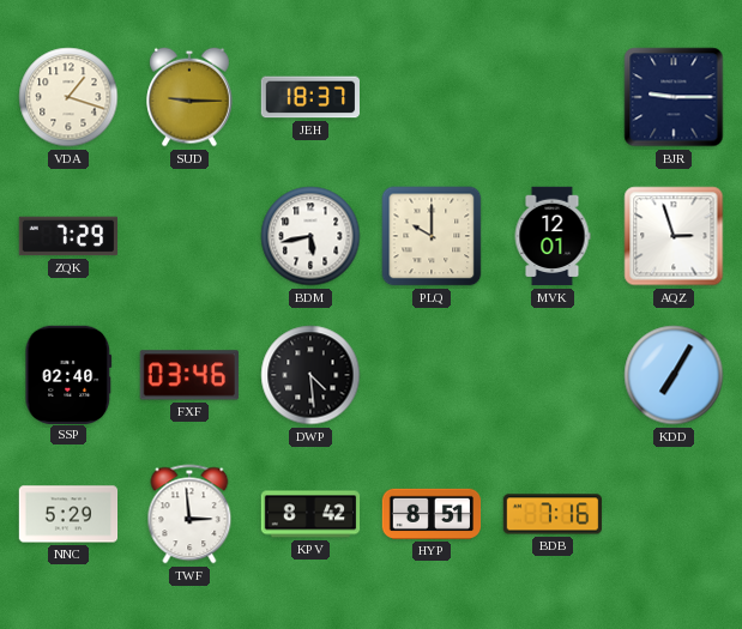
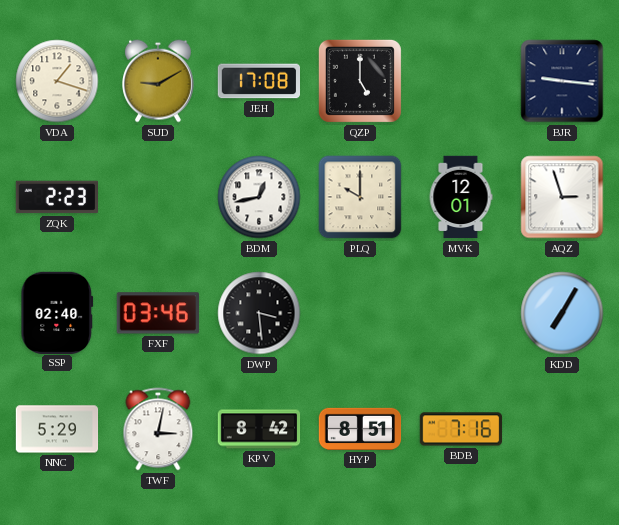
SUD: 9:15 -> 9:10 (159, 81)
JEH: 18:37 -> 17:08 (258, 81)
QZP: none -> 5:00 (360, 81)
BJR: 9:15 -> 9:16 (562, 81)
ZQK: 7:29 -> 2:23 (56, 197)
BDM: 5:43 -> 12:43 (259, 197)
DWP: 4:29 -> 3:29 (259, 313)
TWF: 2:59 -> 3:02 (158, 429)
